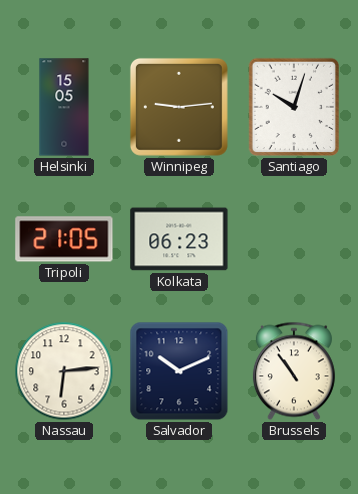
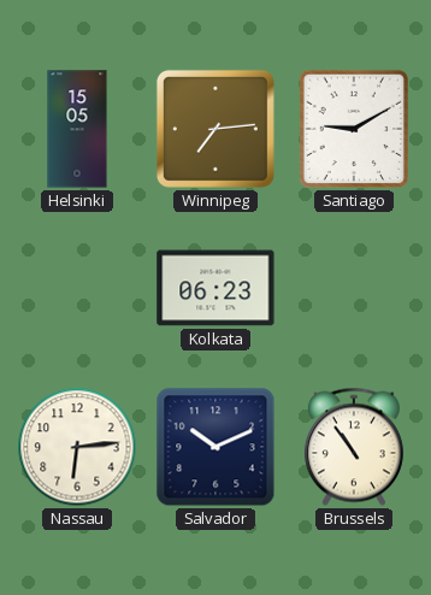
Winnipeg: 9:14 -> 7:14 (215, 129)
Santiago: 10:03 -> 9:10 (354, 129)
Tripoli: 21:05 -> none (64, 239)
